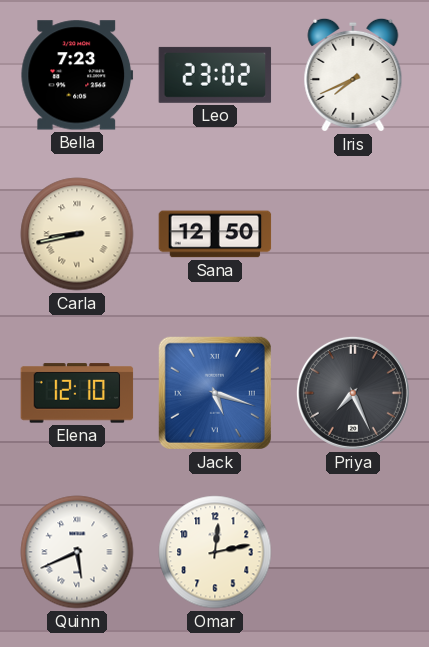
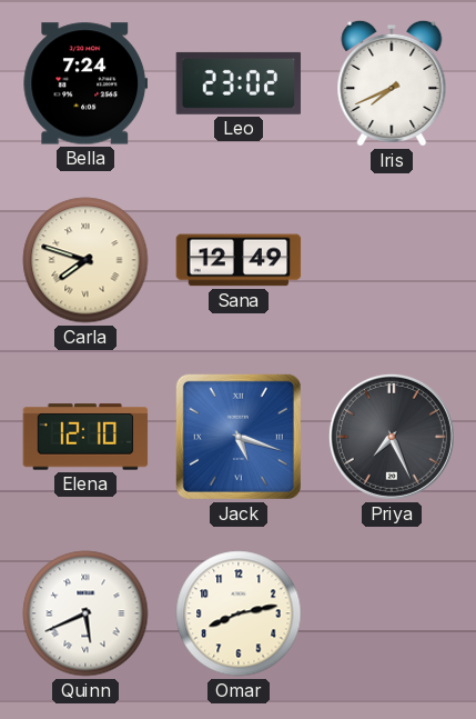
Bella: 7:23 -> 7:24 (85, 83)
Carla: 8:43 -> 7:48 (85, 260)
Sana: 12:50 -> 12:49 (239, 260)
Omar: 12:13 -> 8:13 (239, 613)
